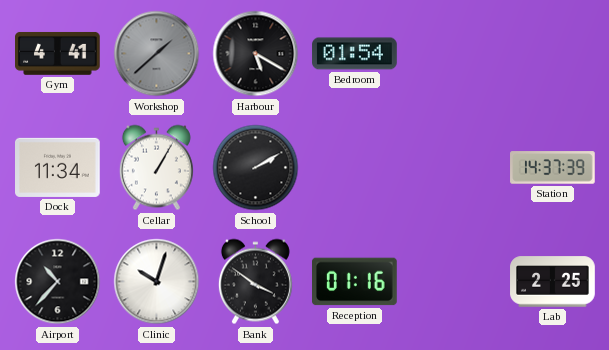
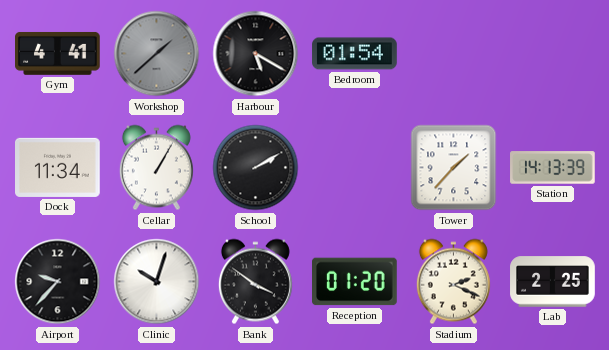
Tower: none -> 1:37 (454, 168)
Station: 14:37 -> 14:13 (553, 168)
Airport: 10:37 -> 9:37 (58, 282)
Reception: 01:16 -> 01:20 (355, 282)
Stadium: none -> 2:19 (453, 282)
